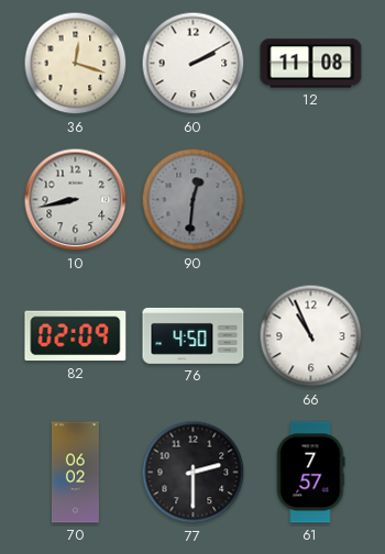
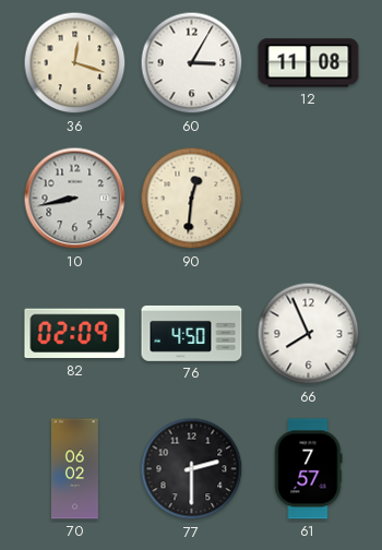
60: 2:10 -> 3:05 (192, 63)
90 dial: grey -> cream (192, 199)
66: 10:56 -> 7:56 (309, 334)
